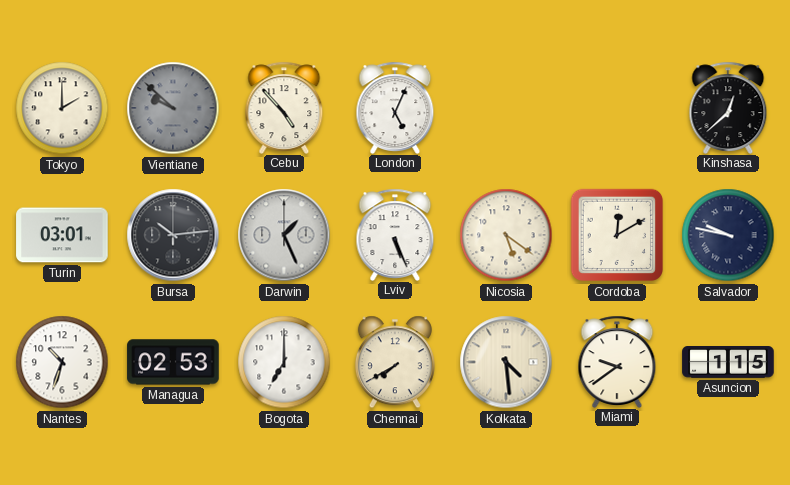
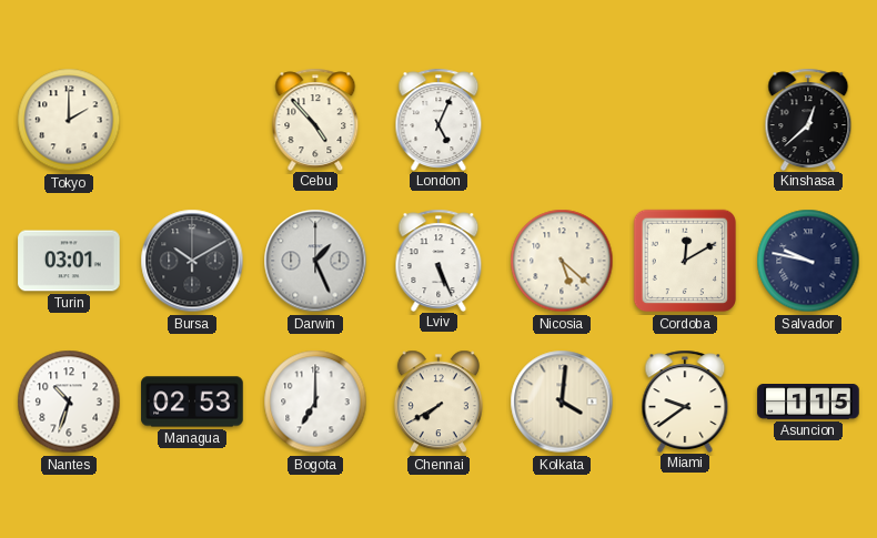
Vientiane: 9:52 -> none (173, 108)
Bursa: 10:14 -> 10:10 (192, 261)
Nicosia: 5:21 -> 5:22 (562, 261)
Kolkata: 4:29 -> 4:01 (562, 402)
